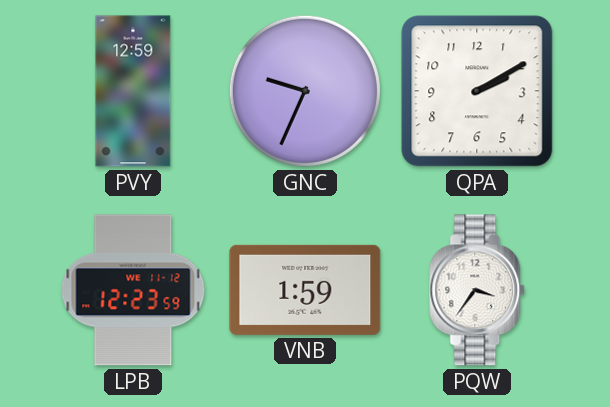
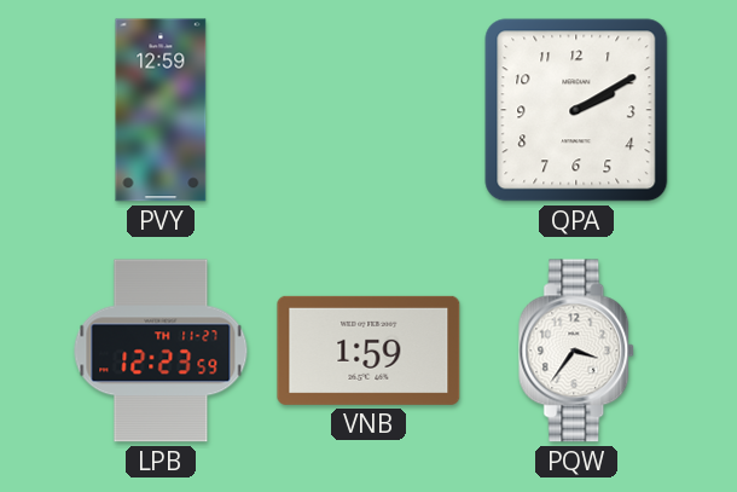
GNC: 9:34 -> none (305, 91)
LPB date: WE 11-12 -> TH 11-27 (161, 351)
